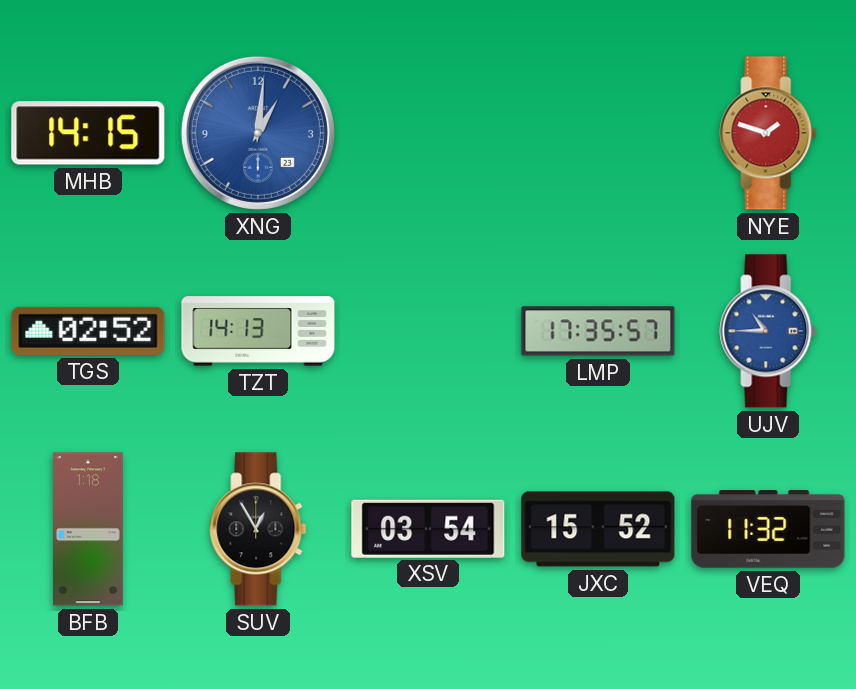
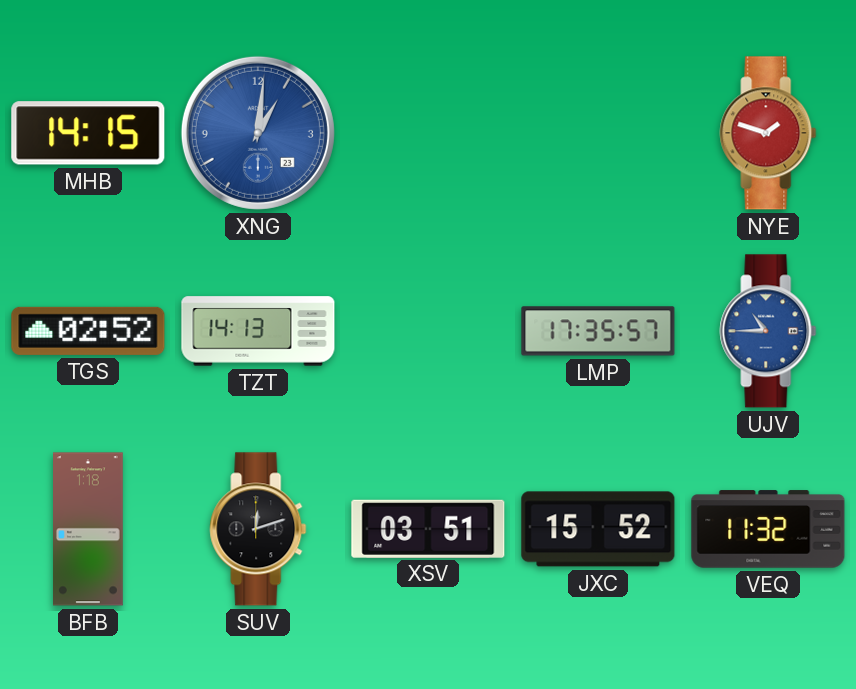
SUV: 12:55 -> 12:12 (258, 529)
XSV: 03:54 -> 03:51 (428, 528)
